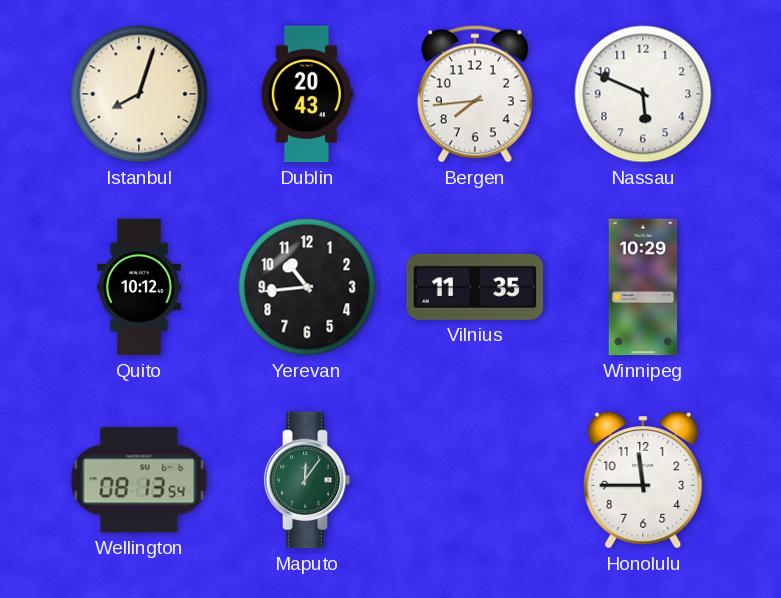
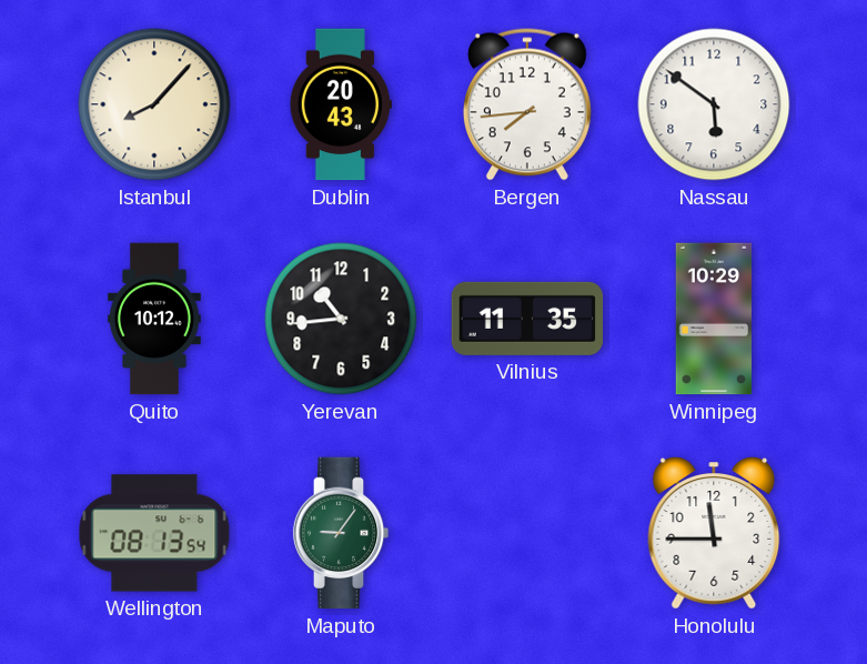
Istanbul: 8:03 -> 8:07 (154, 104)
Nassau: 5:49 -> 5:51 (714, 104)
Maputo: 12:06 -> 9:06 (341, 533)
